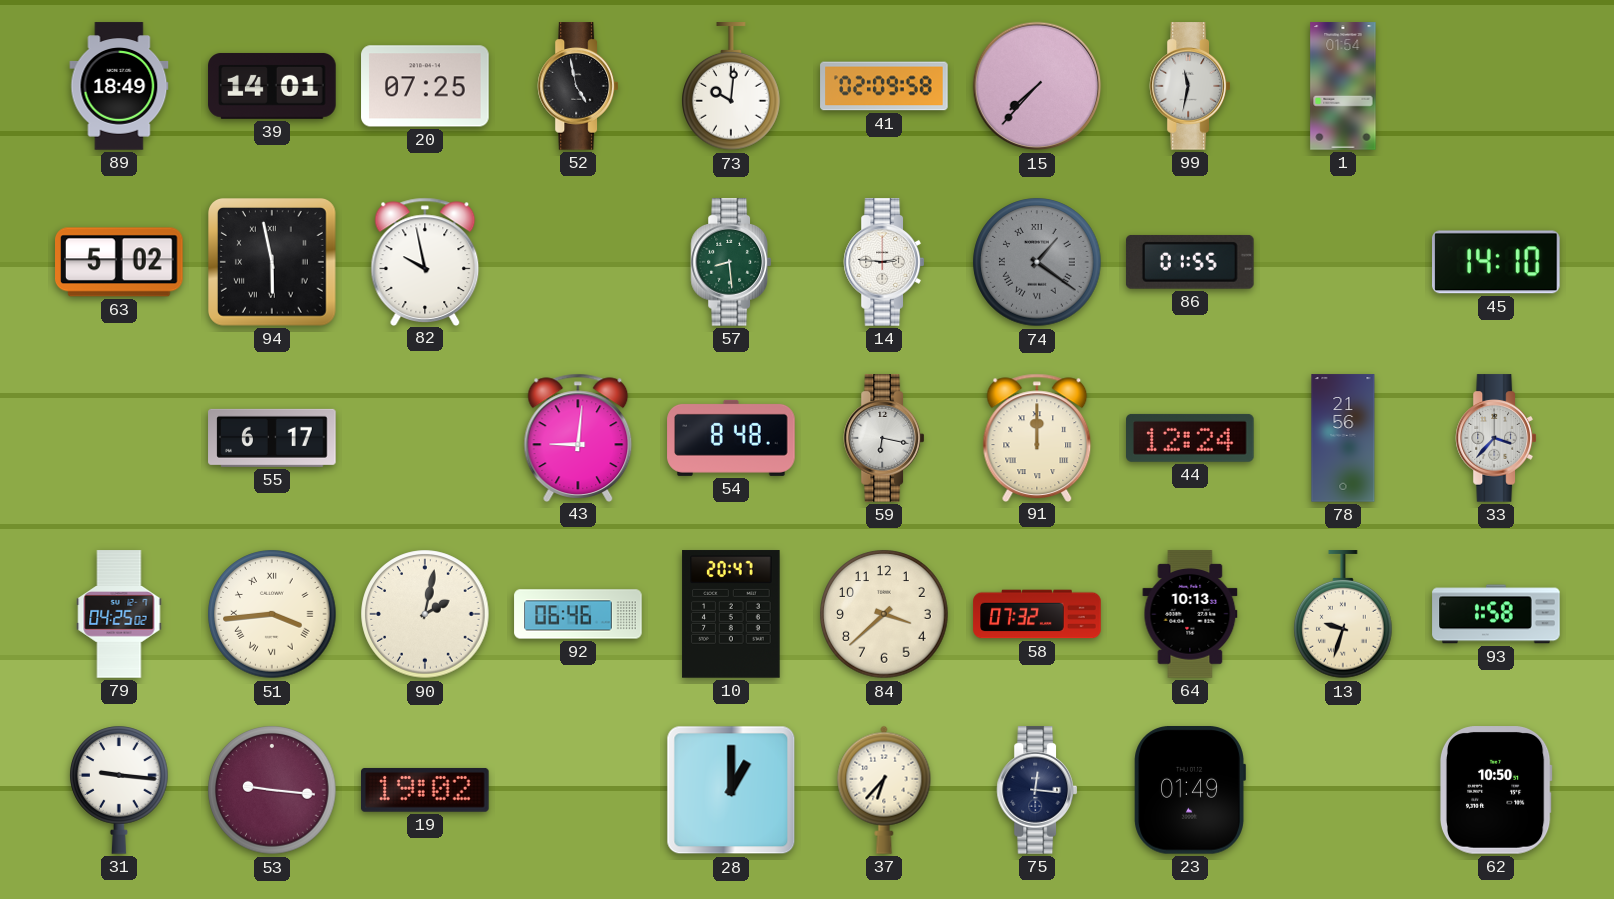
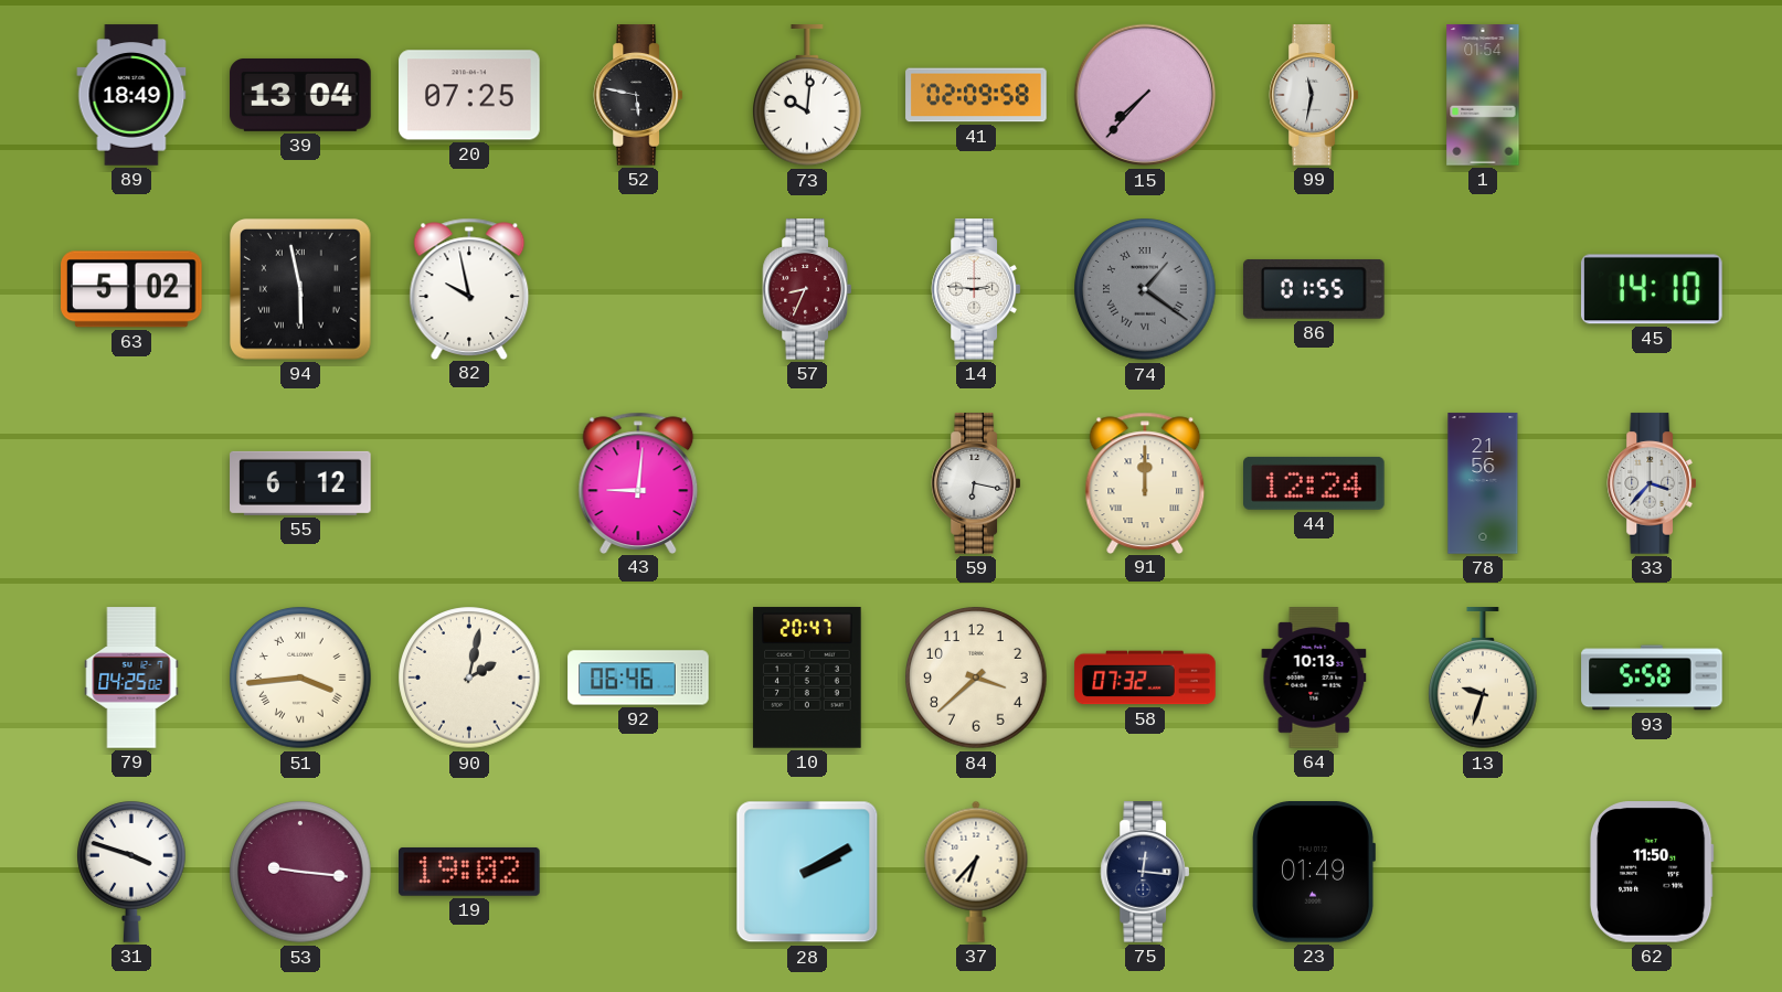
39: 14:01 -> 13:04 (300, 95)
52: 4:58 -> 5:47 (637, 95)
57: 8:29 -> 8:34 (806, 289)
57 dial: green -> burgundy (806, 289)
55: 6:17 -> 6:12 (300, 483)
54: 8:48 -> none (731, 438)
93: 1:58 -> 5:58 (1652, 678)
31: 9:16 -> 3:48 (131, 872)
28: 1:00 -> 2:10 (807, 872)
62: 10:50 -> 11:50 (1652, 872)
